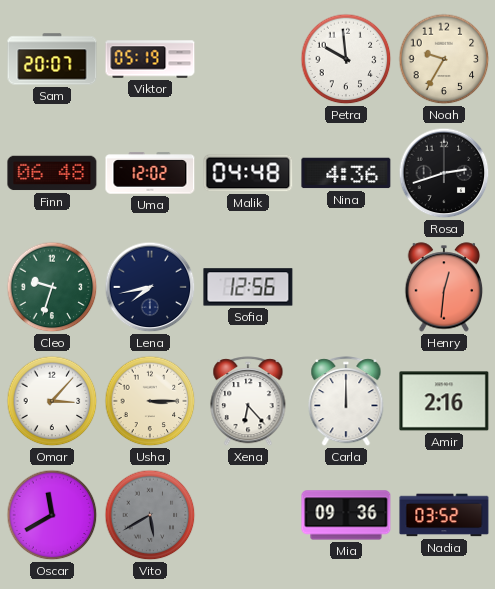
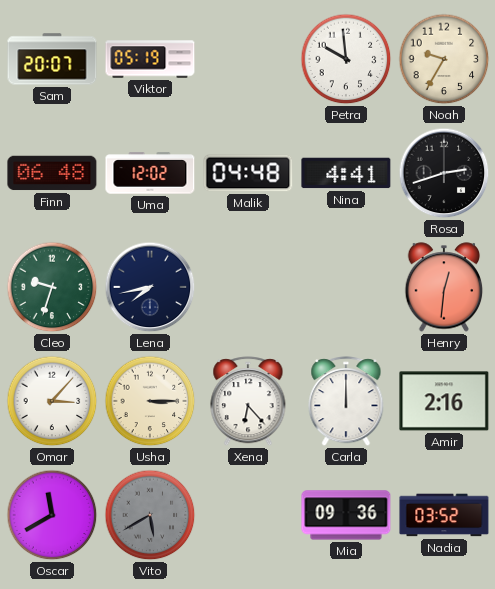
Nina: 4:36 -> 4:41 (346, 173)
Sofia: 12:56 -> none (248, 287)
